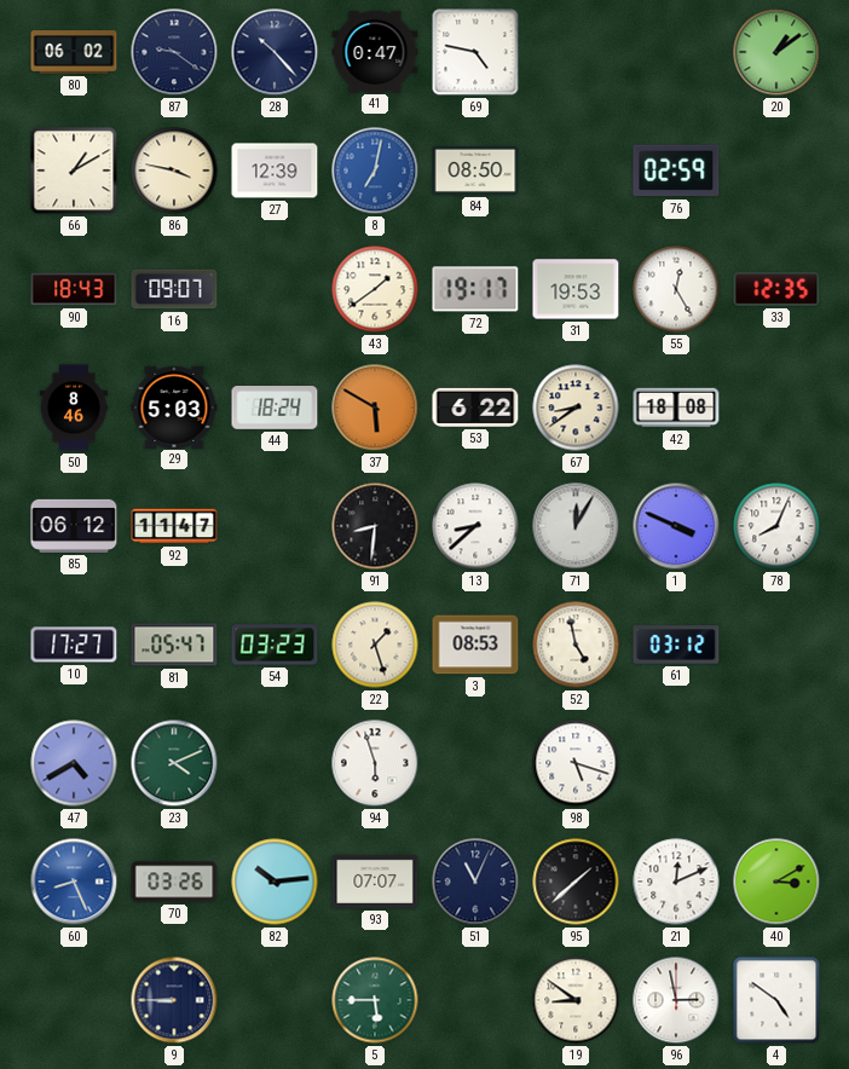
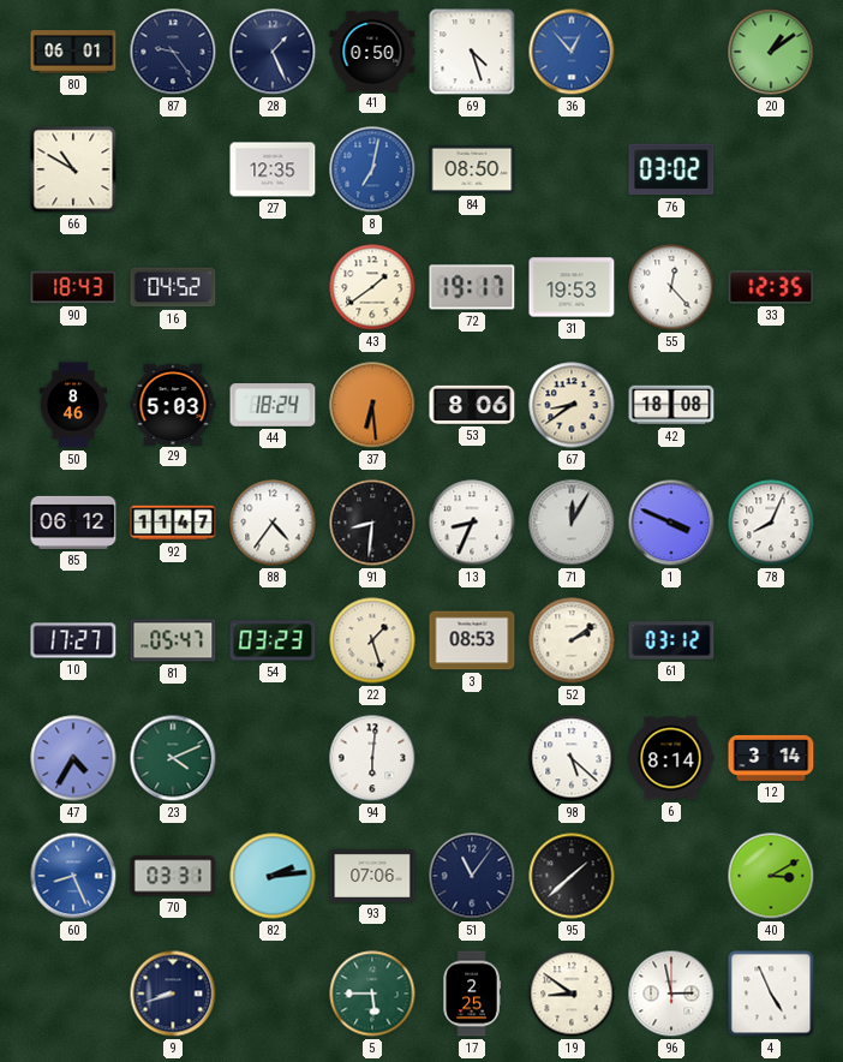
80: 06:02 -> 06:01 (73, 52)
87: 9:21 -> 9:24 (173, 52)
28: 10:23 -> 1:26 (273, 52)
41: 0:47 -> 0:50 (372, 50)
69: 4:47 -> 4:27 (472, 52)
36: none -> 12:53 (572, 52)
66: 1:10 -> 10:50 (73, 169)
86: 3:47 -> none (174, 171)
27: 12:39 -> 12:35 (273, 169)
76: 02:59 -> 03:02 (671, 169)
16: 09:07 -> 04:52 (173, 287)
55: 12:25 -> 12:23 (671, 287)
37: 5:50 -> 6:29 (372, 405)
53: 6:22 -> 8:06 (472, 405)
88: none -> 4:36 (273, 523)
13: 8:38 -> 8:34 (472, 523)
52: 4:58 -> 2:09 (572, 640)
47: 4:40 -> 4:35 (73, 758)
94: 5:57 -> 6:01 (372, 758)
98: 5:18 -> 5:22 (572, 758)
6: none -> 8:14 (671, 758)
12: none -> 3:14 (771, 758)
70: 03:26 -> 03:31 (173, 876)
82: 10:14 -> 2:14 (273, 876)
93: 07:07 -> 07:06 (372, 876)
51: 11:04 -> 11:06 (472, 876)
21: 12:11 -> none (676, 882)
9: 8:45 -> 8:42 (173, 994)
17: none -> 2:25 (472, 994)
4: 4:51 -> 4:56 (771, 994)
